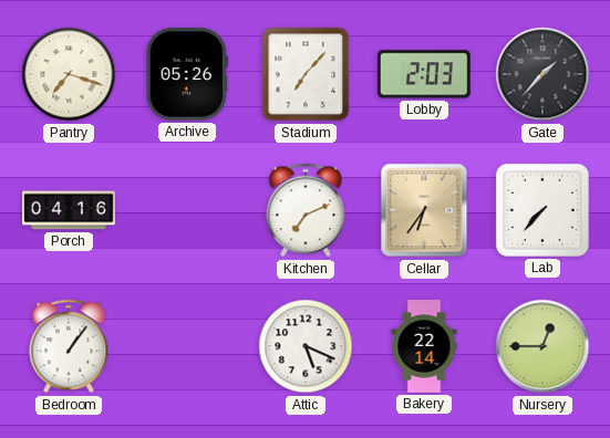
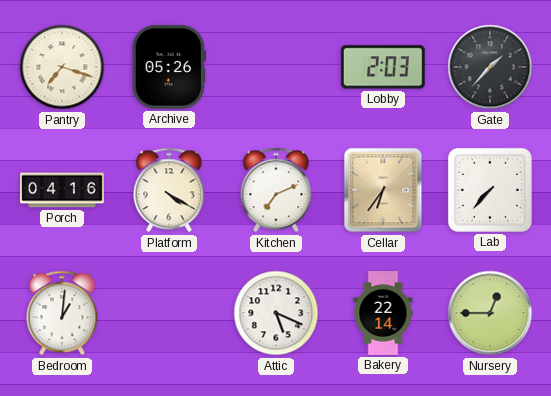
Stadium: 7:07 -> none (306, 74)
Platform: none -> 4:20 (169, 190)
Bedroom: 1:06 -> 1:01 (62, 313)
